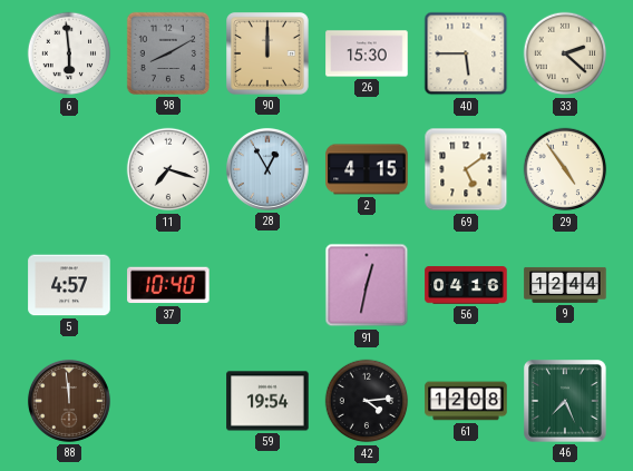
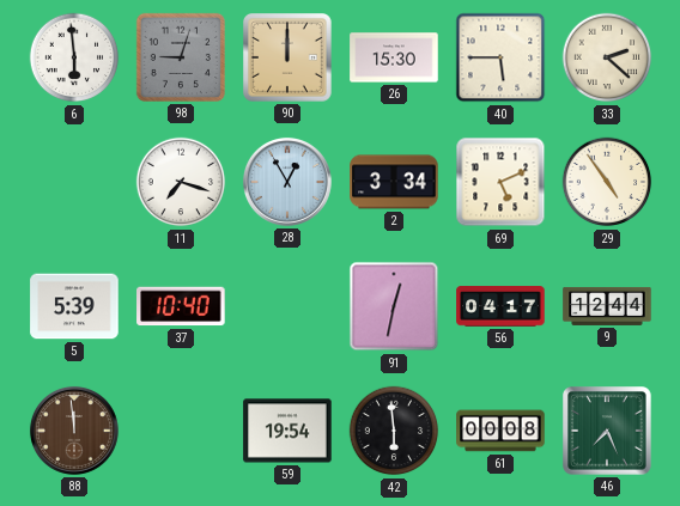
98: 8:10 -> 9:03 (181, 57)
2: 4:15 -> 3:34 (394, 182)
69: 5:09 -> 5:11 (500, 182)
5: 4:57 -> 5:39 (74, 306)
56: 04:16 -> 04:17 (500, 306)
42: 4:14 -> 5:59 (394, 431)
61: 12:08 -> 00:08 (500, 431)
